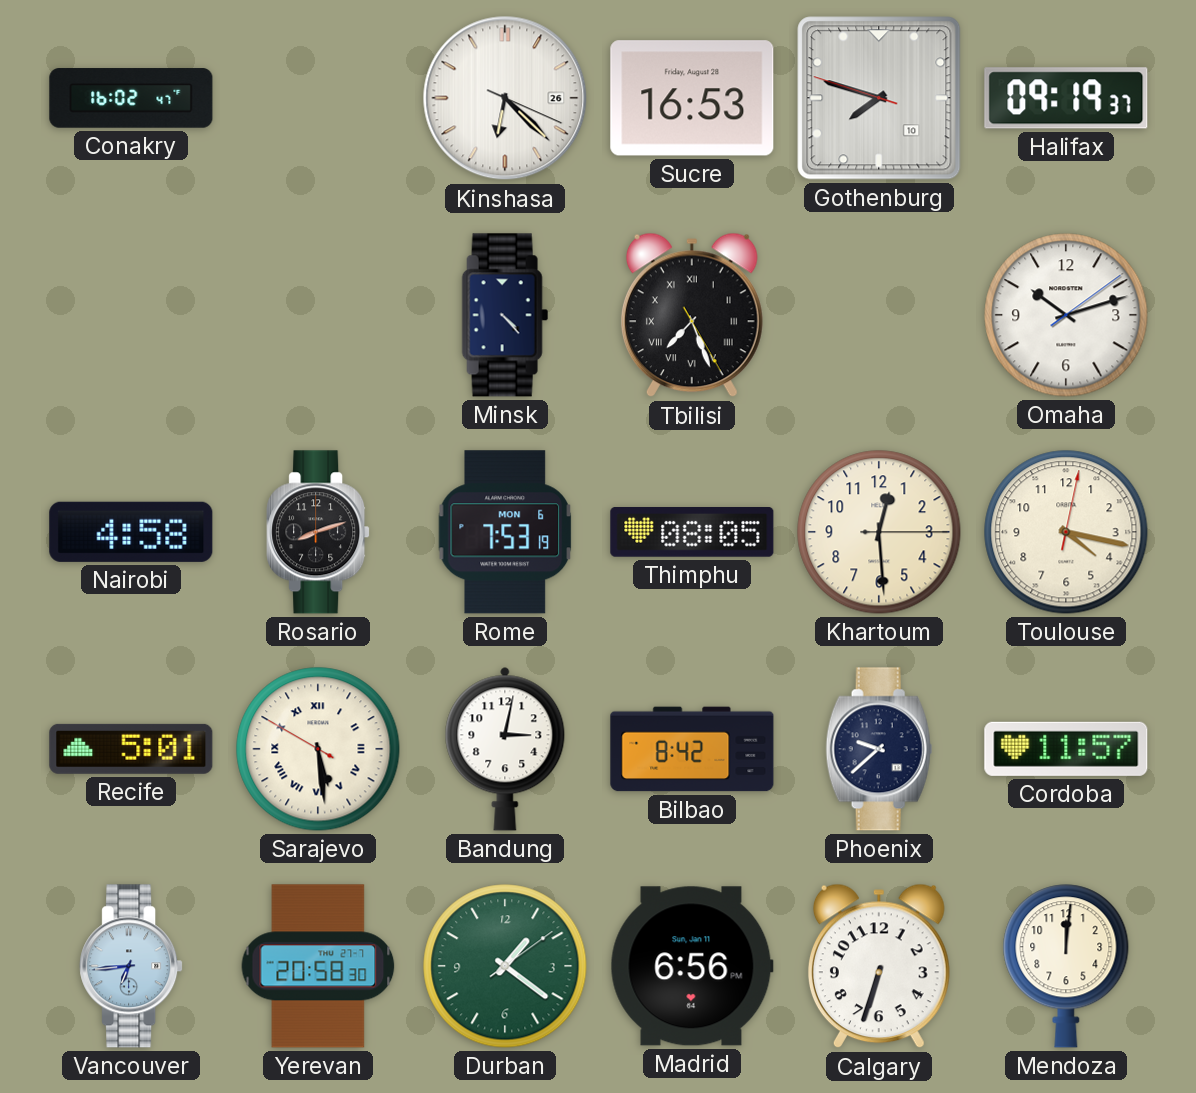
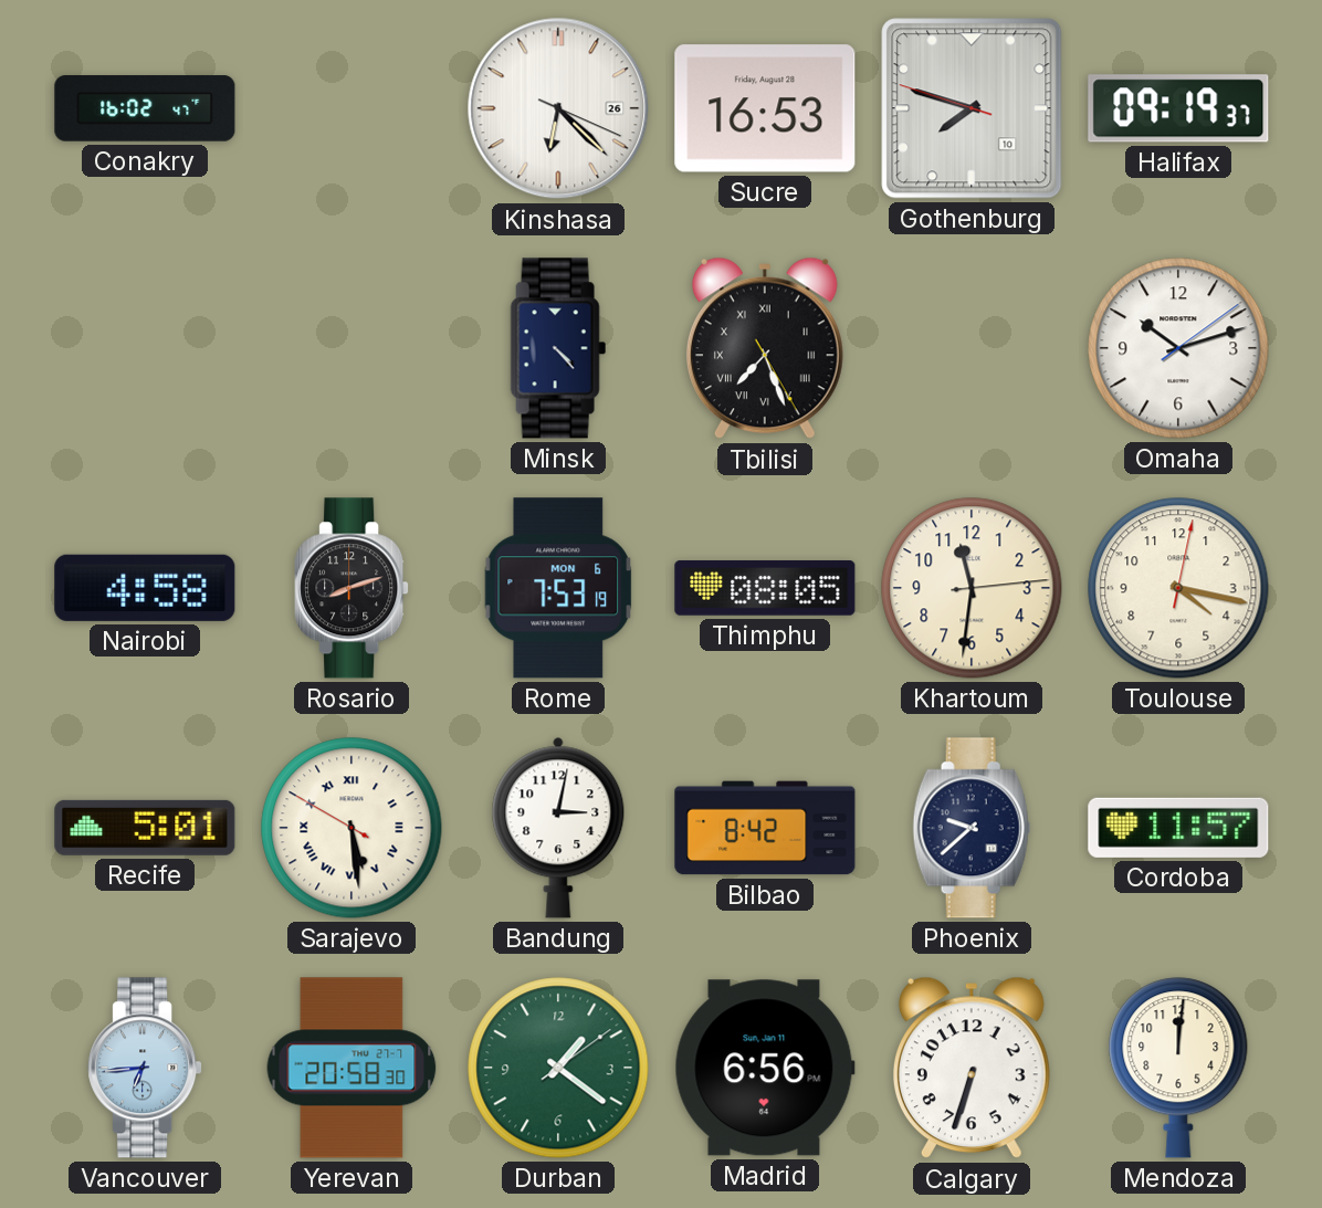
Khartoum: 12:29 -> 11:31 (972, 588)
